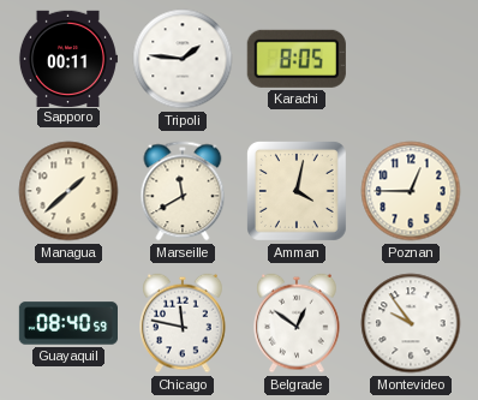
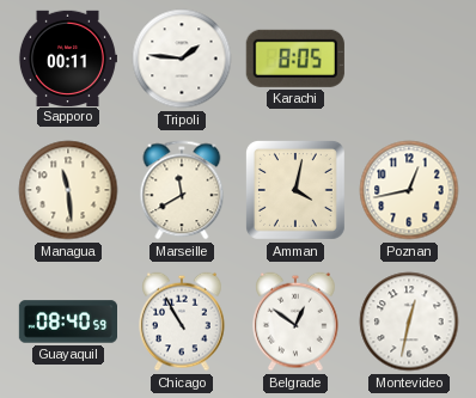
Managua: 1:38 -> 11:29 (68, 190)
Poznan: 12:45 -> 12:43 (409, 190)
Chicago: 11:47 -> 10:55 (182, 322)
Montevideo: 9:54 -> 12:32 (409, 322)
